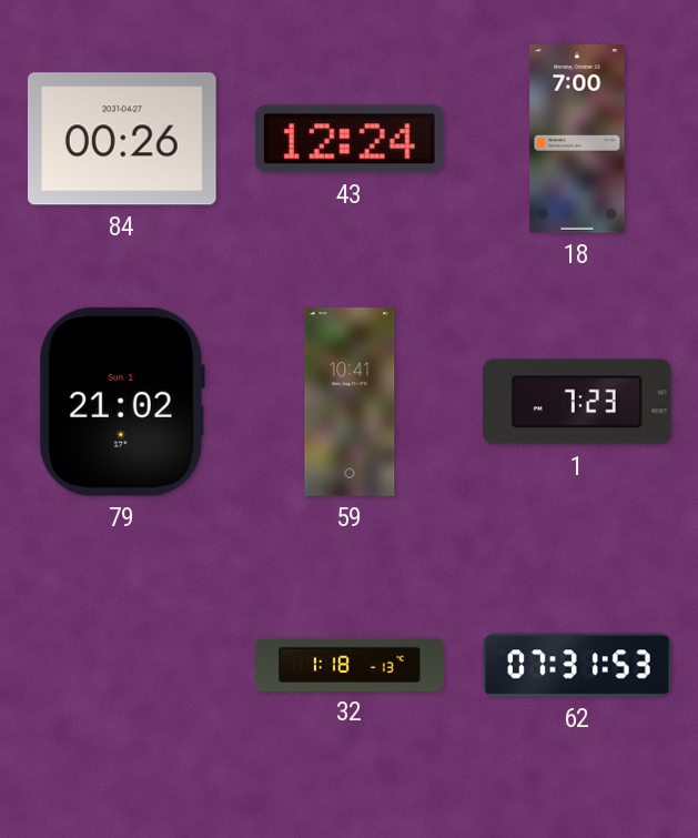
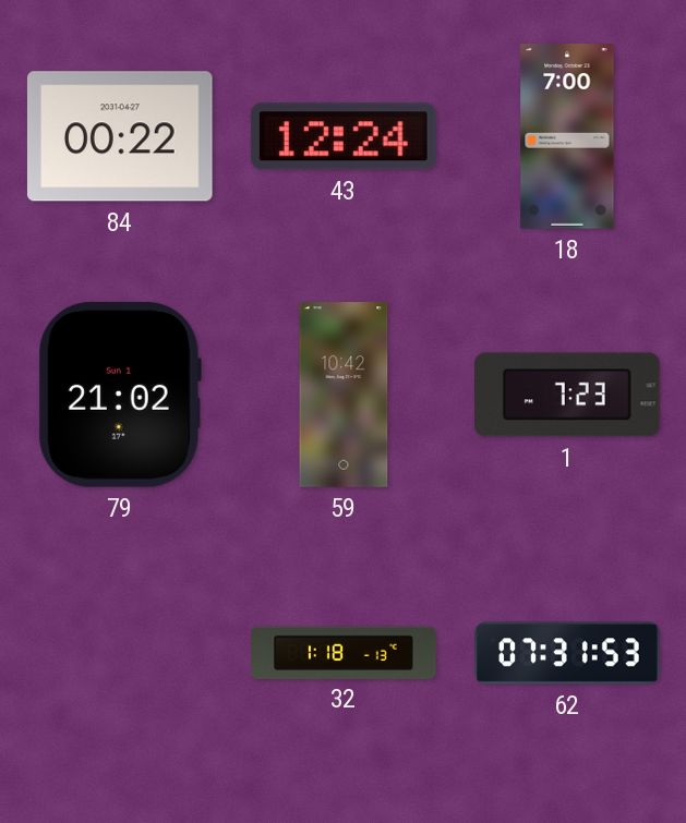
84: 00:26 -> 00:22 (120, 136)
59: 10:41 -> 10:42 (344, 395)
